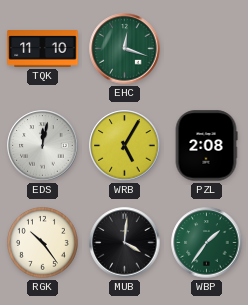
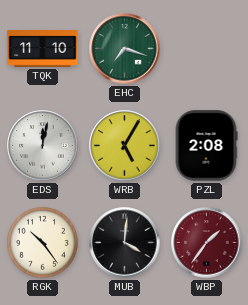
EHC: 12:18 -> 7:18 (125, 49)
WBP dial: green -> burgundy (207, 243)
